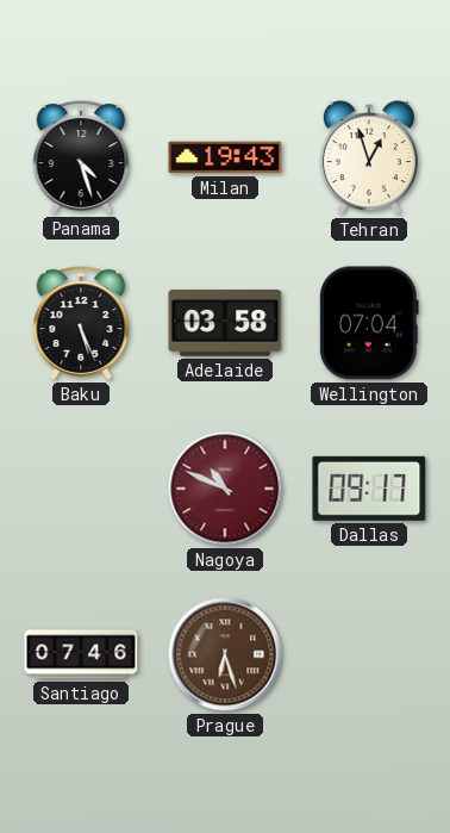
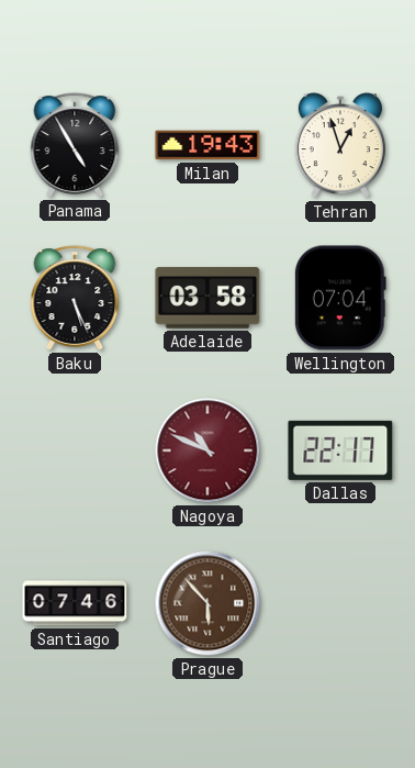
Panama: 4:27 -> 4:55 (75, 145)
Dallas: 09:17 -> 22:17 (340, 450)
Prague: 6:27 -> 5:53 (207, 603)
